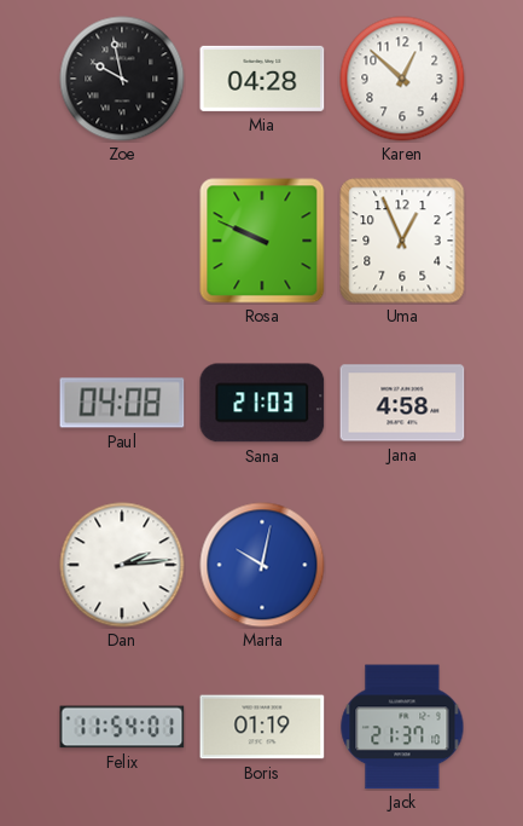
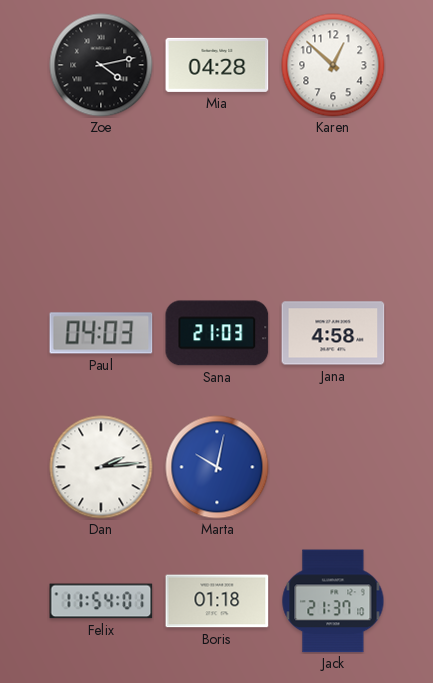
Zoe: 9:58 -> 4:13 (101, 65)
Rosa: 9:49 -> none (262, 241)
Uma: 12:56 -> none (402, 241)
Paul: 04:08 -> 04:03 (101, 333)
Boris: 01:19 -> 01:18 (217, 601)
